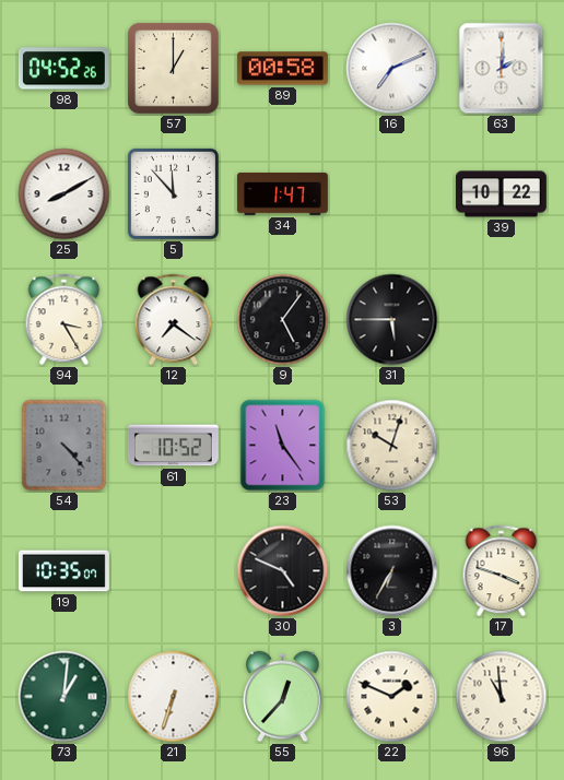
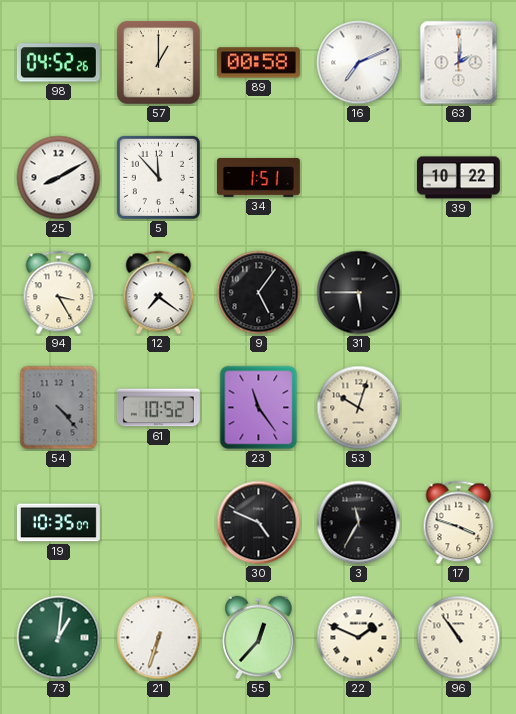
34: 1:47 -> 1:51 (258, 177)
3: 6:35 -> 11:35 (359, 523)
96: 10:59 -> 10:54 (459, 638)
